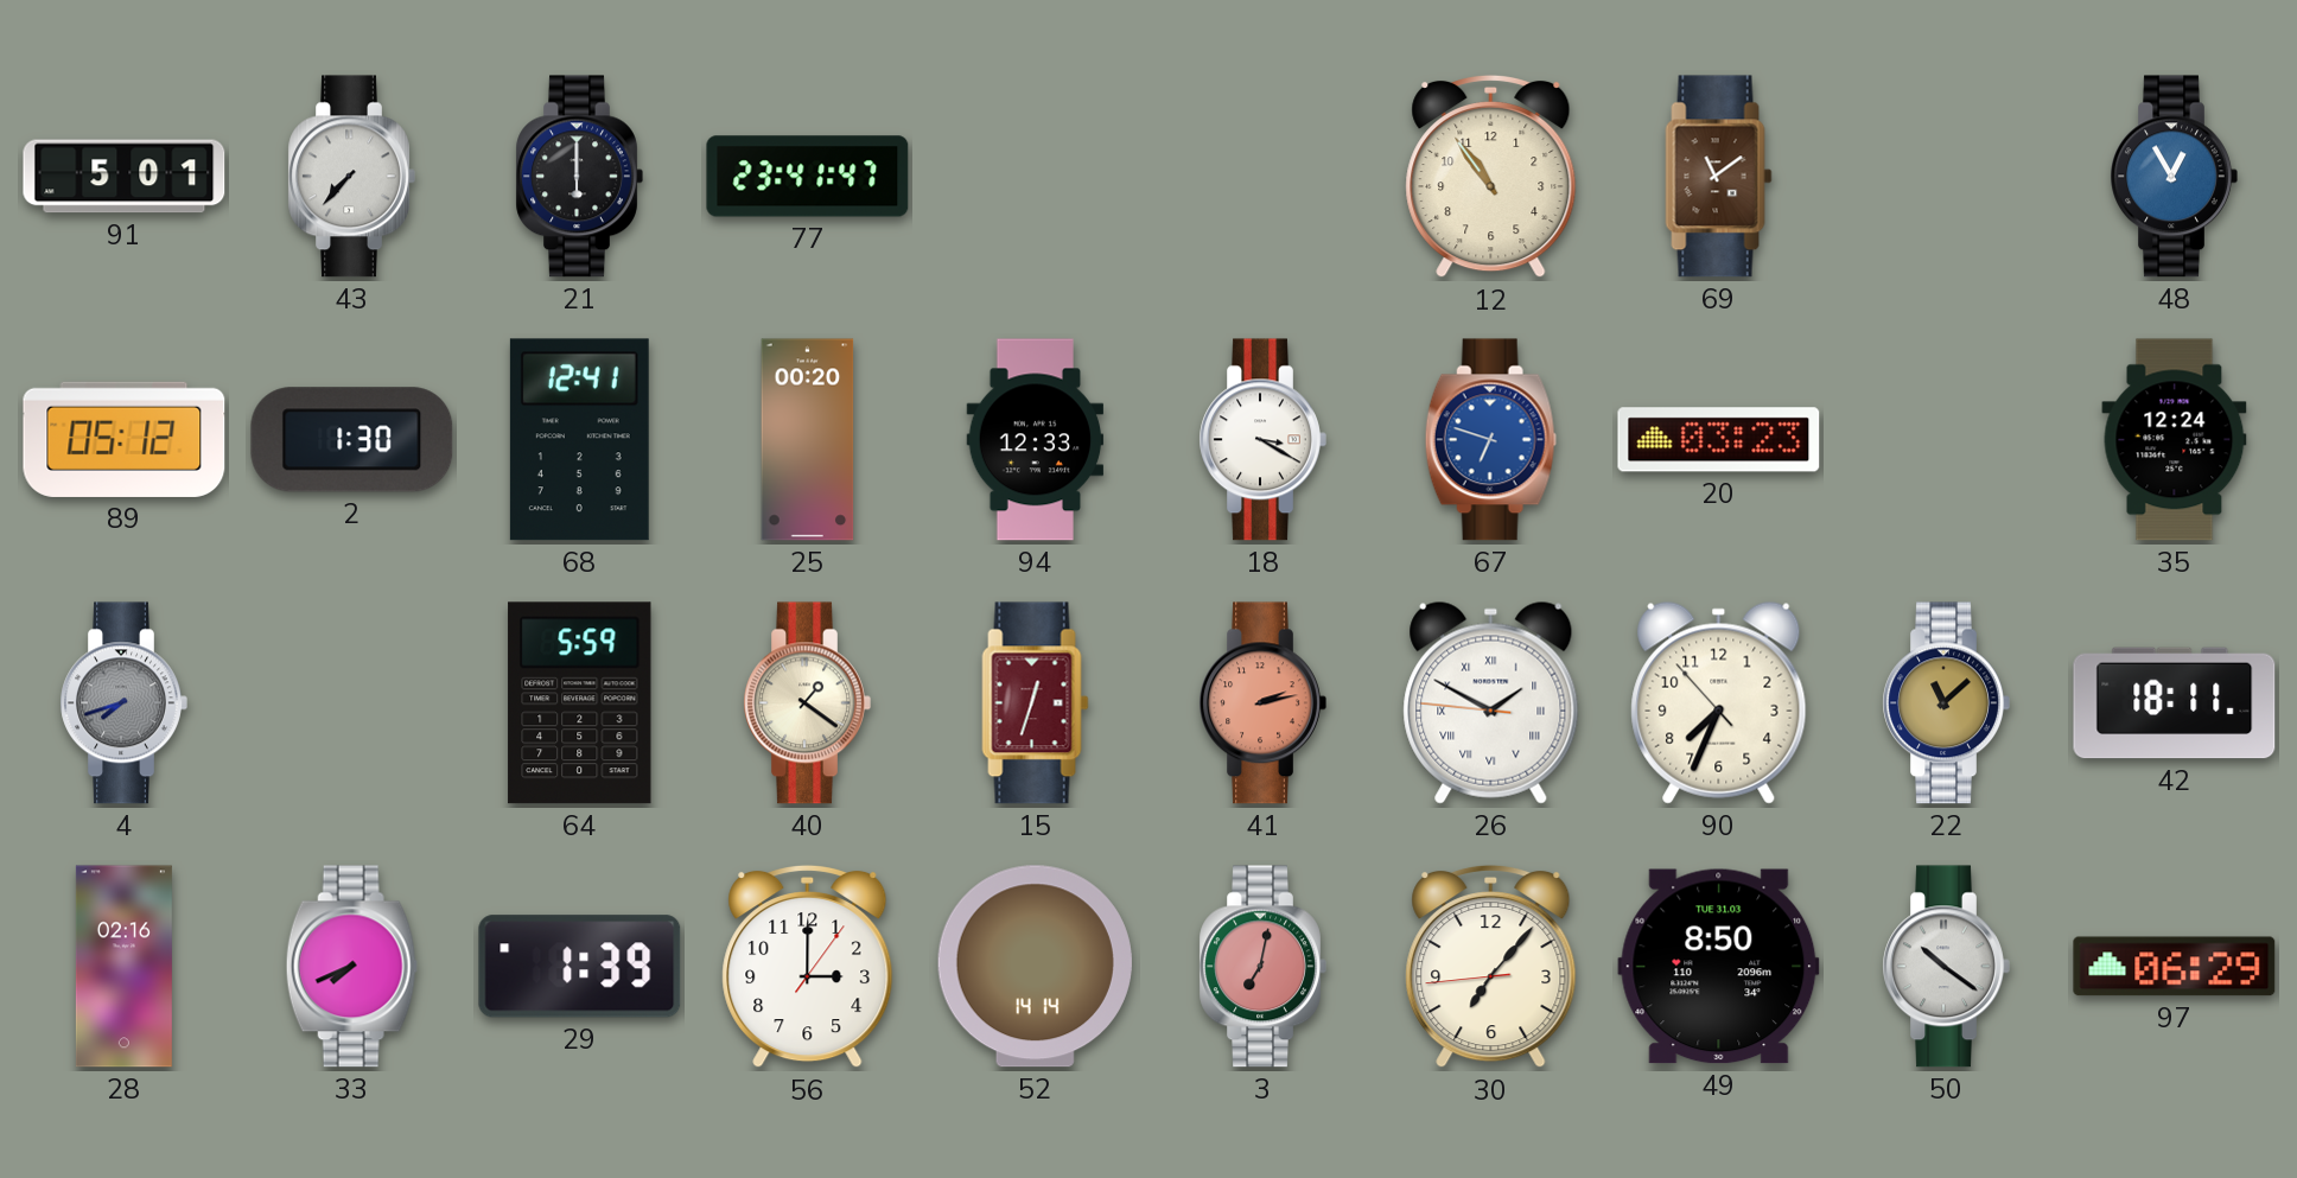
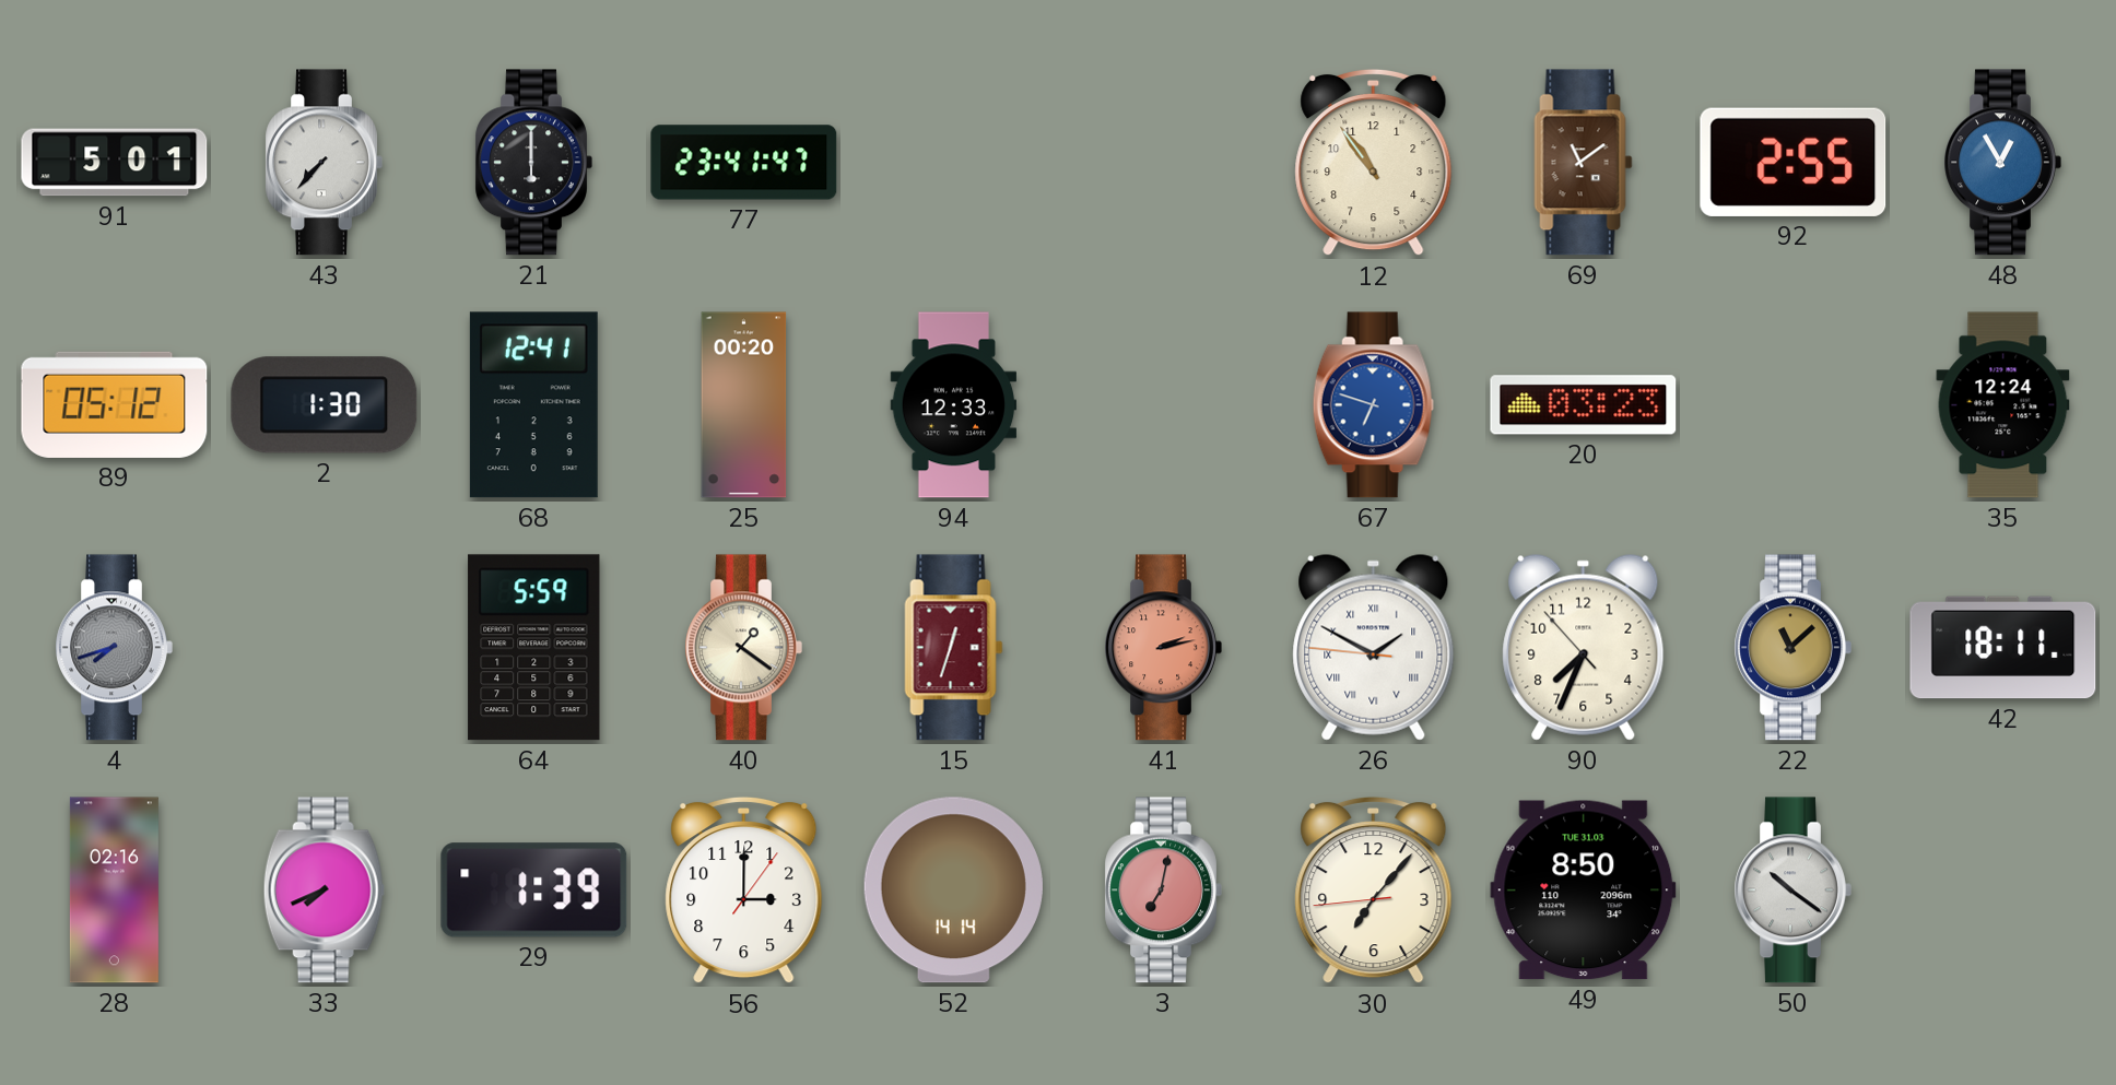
92: none -> 2:55 (1794, 162)
18: 3:20 -> none (1262, 440)
97: 06:29 -> none (2175, 967)
